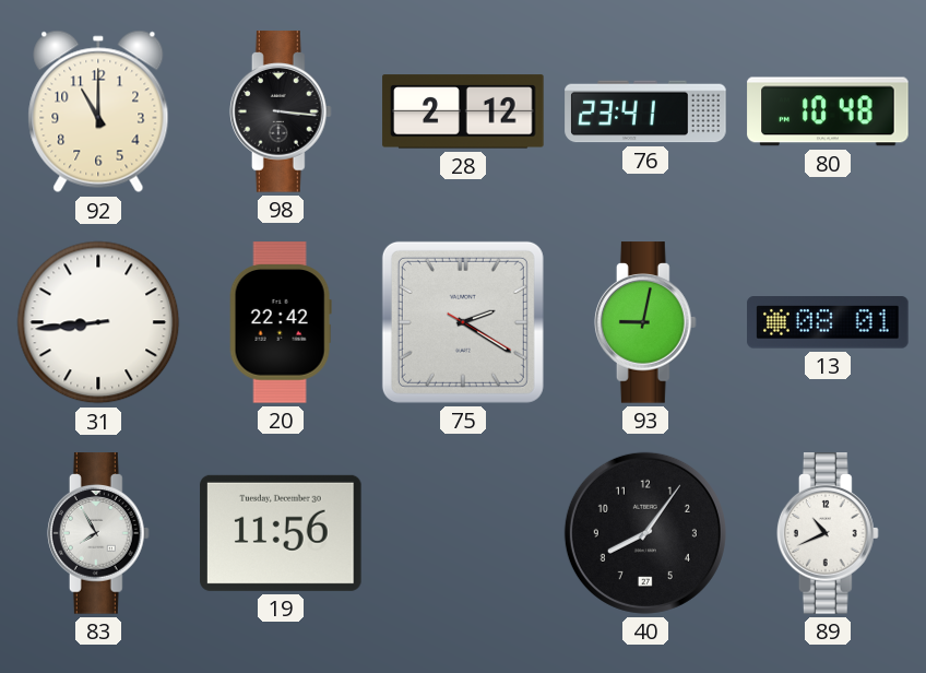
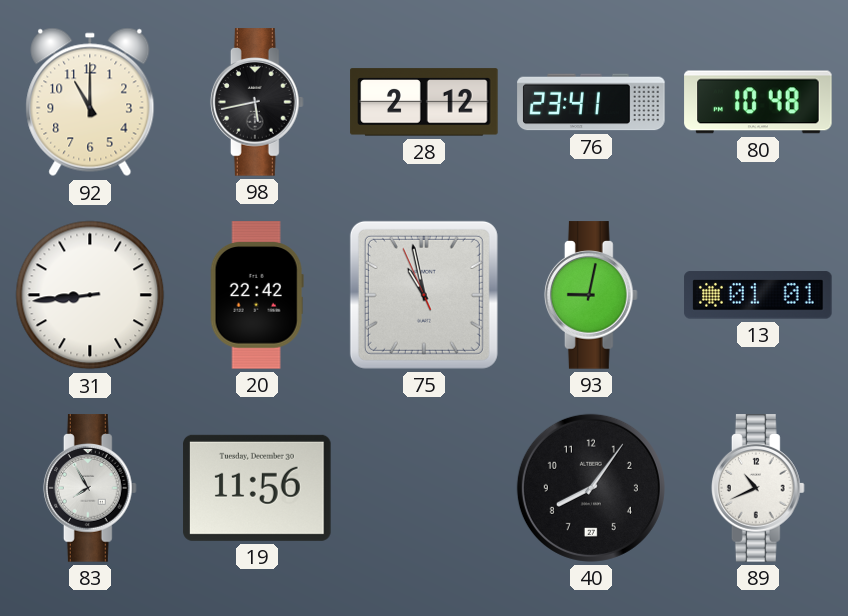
98: 3:16 -> 5:43 (257, 102)
75: 2:20 -> 10:57 (424, 295)
13: 08:01 -> 01:01 (758, 295)
